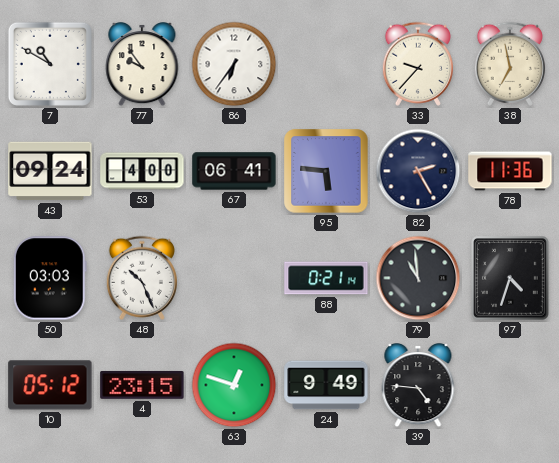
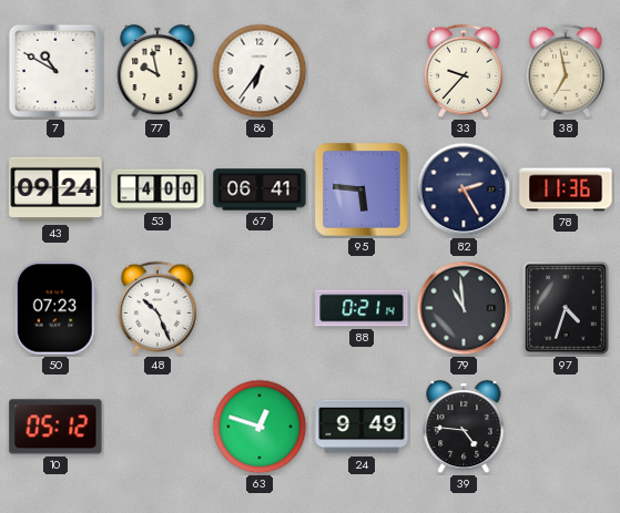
77: 9:54 -> 9:58 (157, 72)
50: 03:03 -> 07:23 (55, 308)
4: 23:15 -> none (142, 385)
